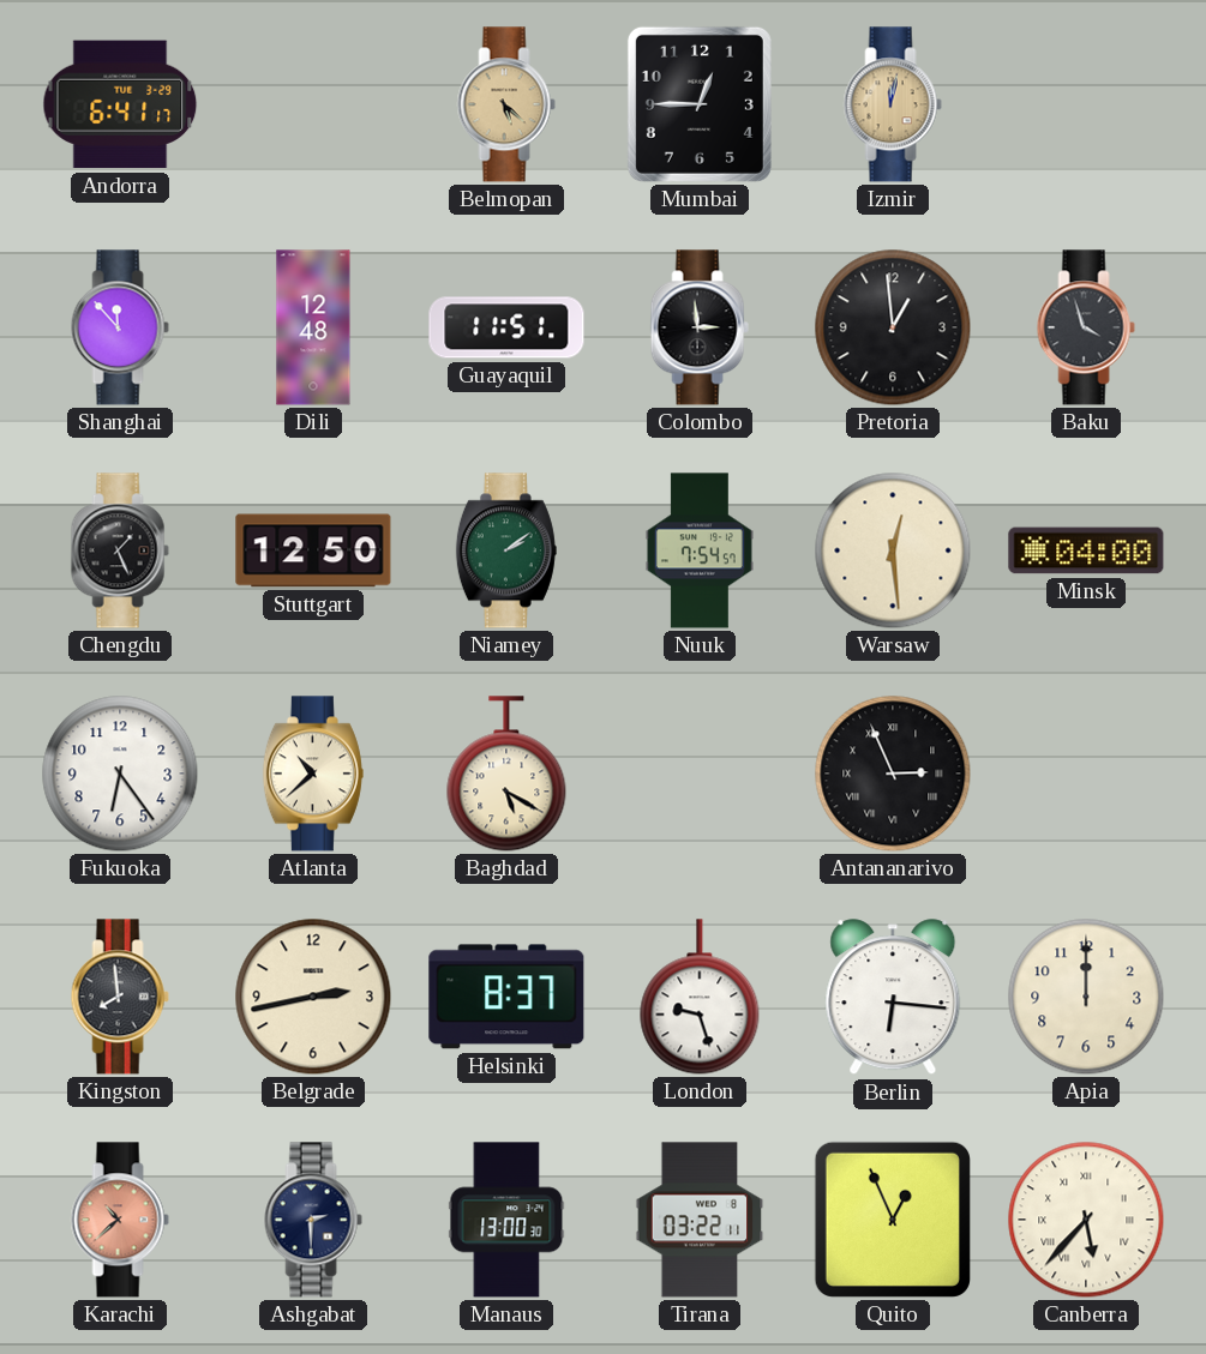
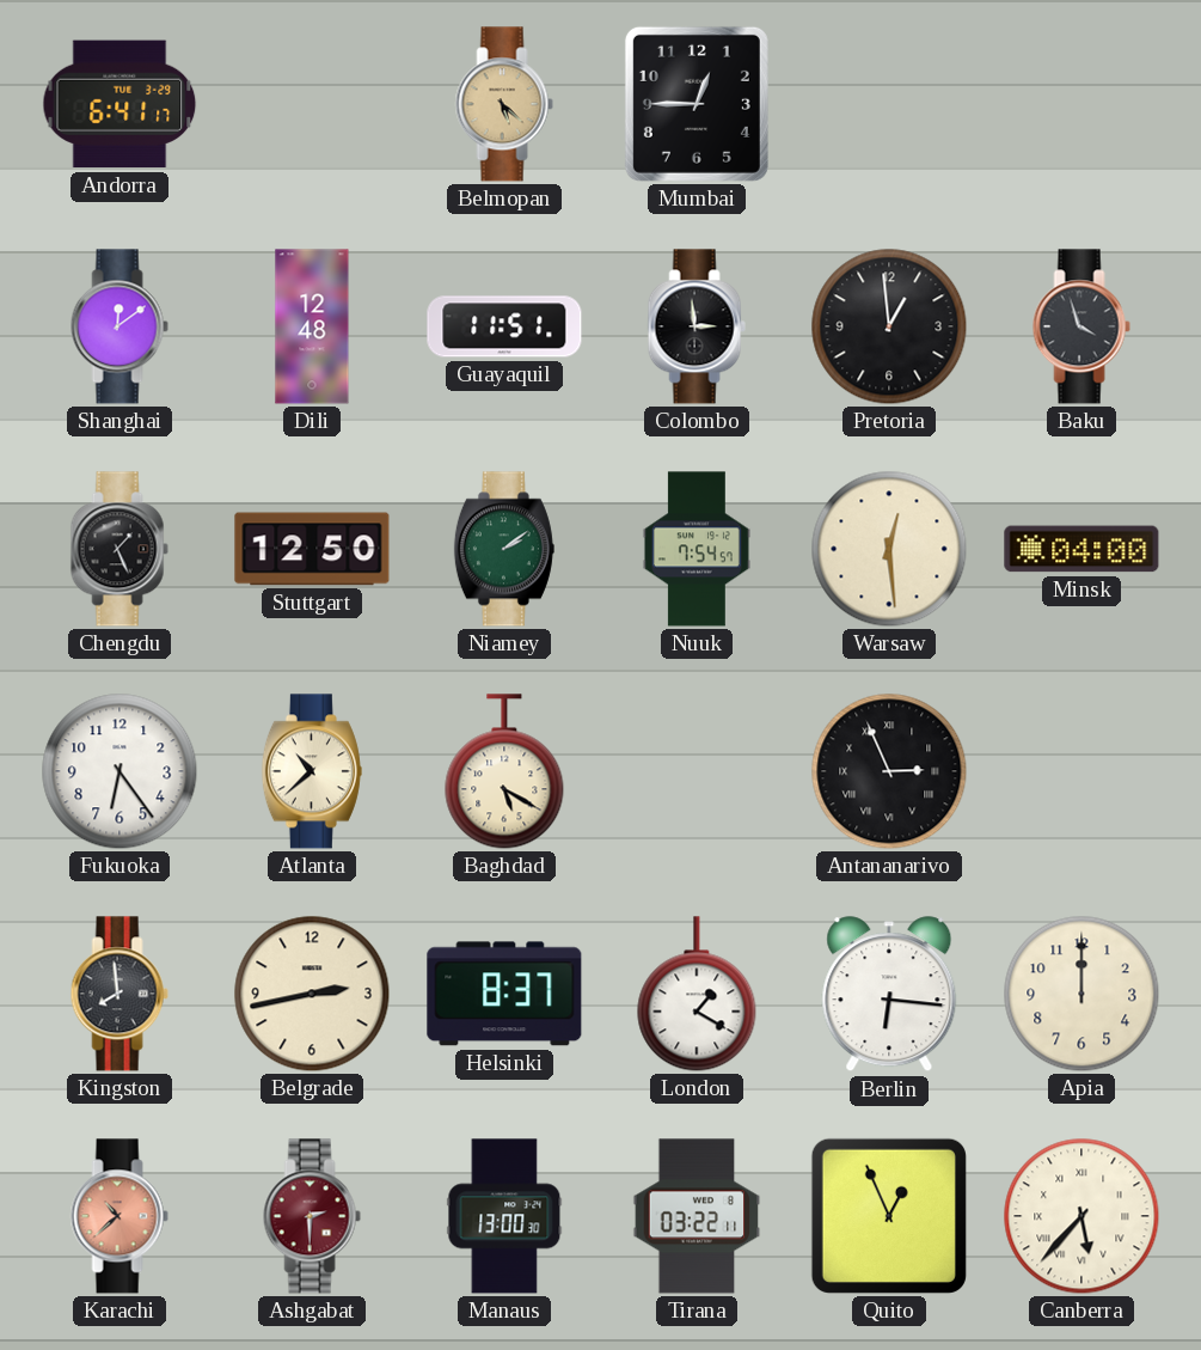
Izmir: 12:02 -> none (893, 104)
Shanghai: 11:53 -> 12:09 (120, 326)
London: 9:27 -> 1:20 (697, 994)
Ashgabat dial: navy -> burgundy (312, 1216)
